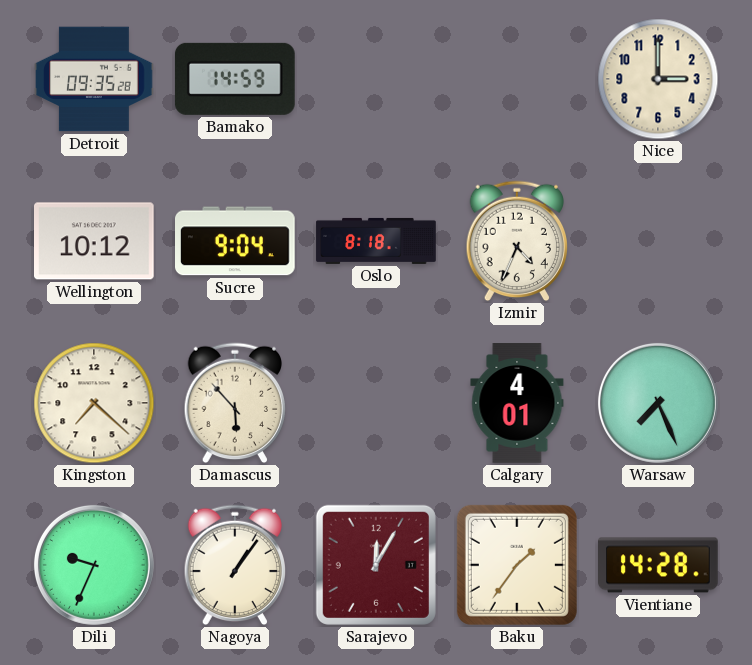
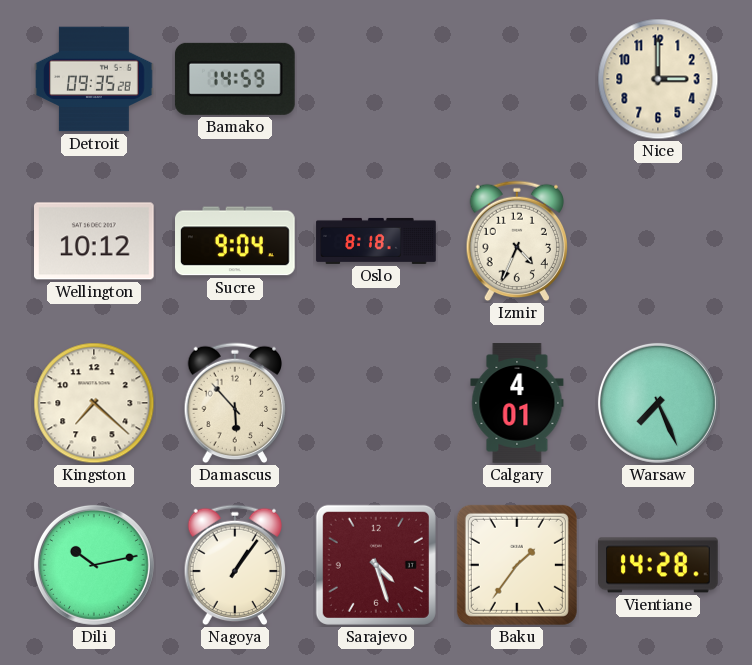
Dili: 9:34 -> 10:13 (94, 565)
Sarajevo: 12:05 -> 4:27 (376, 565)
